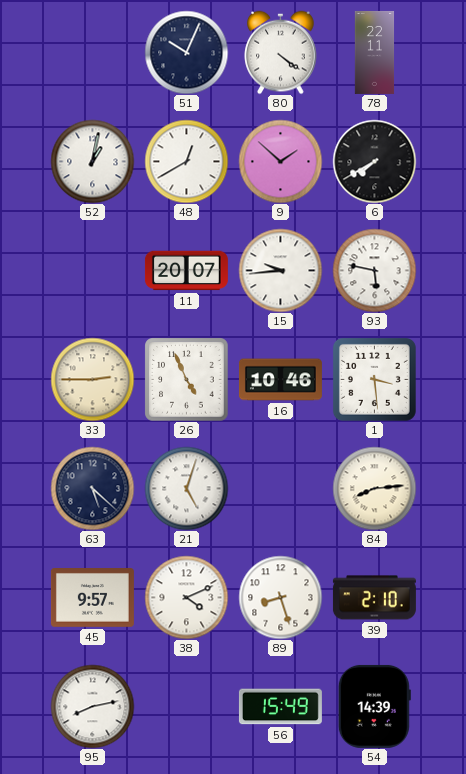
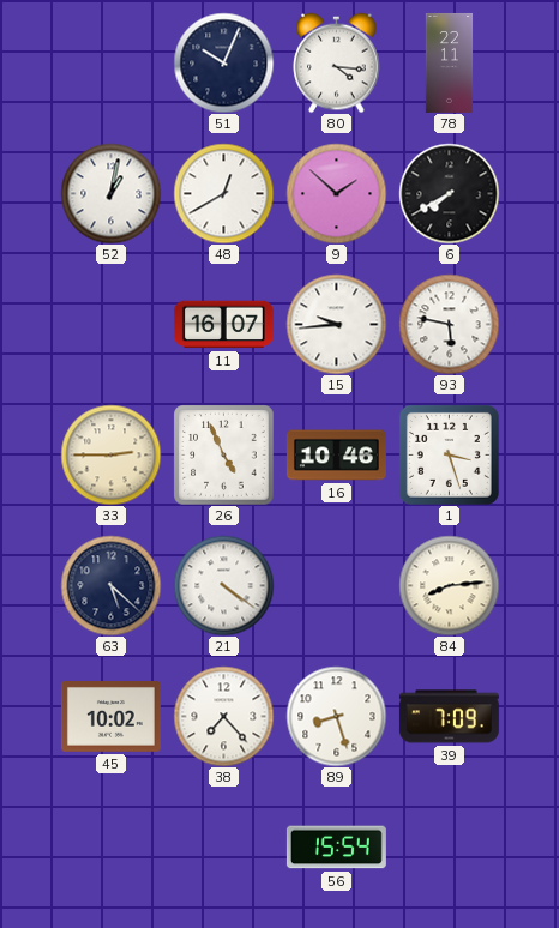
80: 4:21 -> 4:16 (337, 62)
11: 20:07 -> 16:07 (223, 325)
1: 3:29 -> 3:27 (449, 454)
21: 5:03 -> 4:21 (223, 585)
45: 9:57 -> 10:02 (110, 717)
38: 4:11 -> 7:23 (223, 716)
39: 2:10 -> 7:09 (449, 717)
95: 8:13 -> none (92, 706)
56: 15:49 -> 15:54 (336, 848)
54: 14:39 -> none (374, 706)
